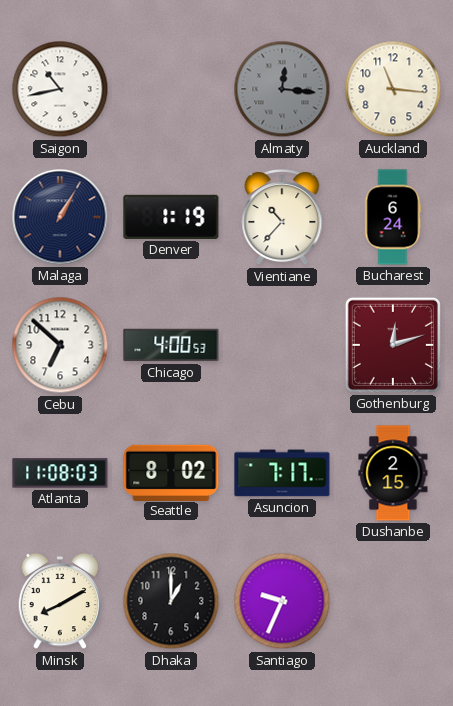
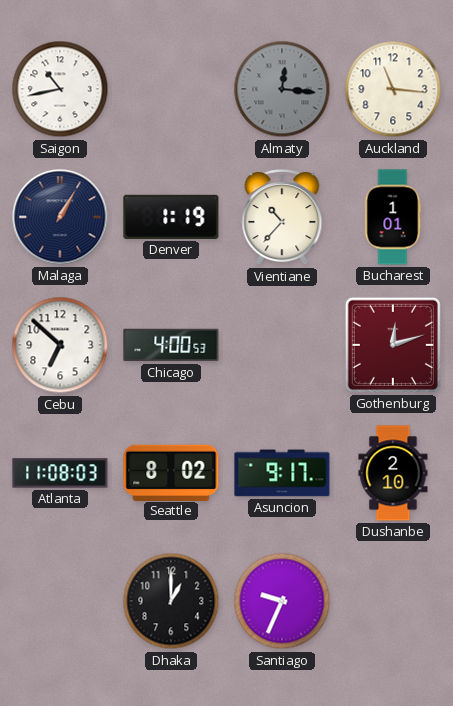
Bucharest: 6:24 -> 1:01 (393, 217)
Asuncion: 7:17 -> 9:17 (282, 473)
Dushanbe: 2:15 -> 2:10 (393, 473)
Minsk: 8:10 -> none (60, 601)
